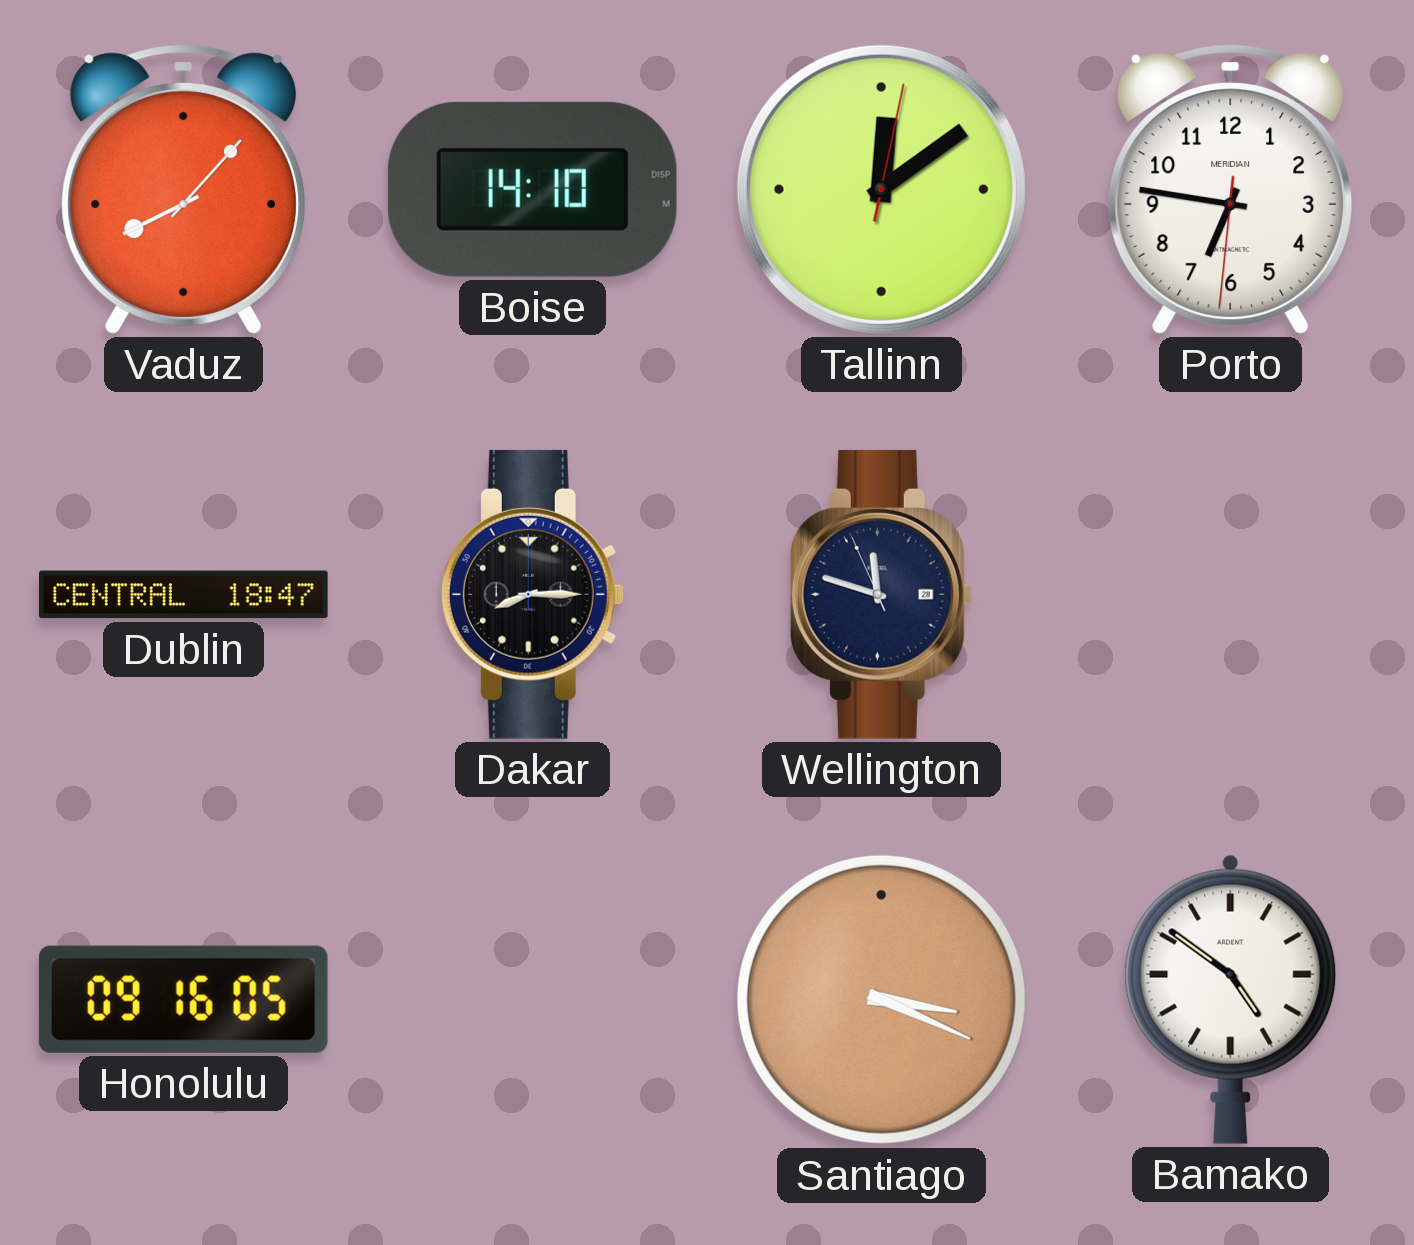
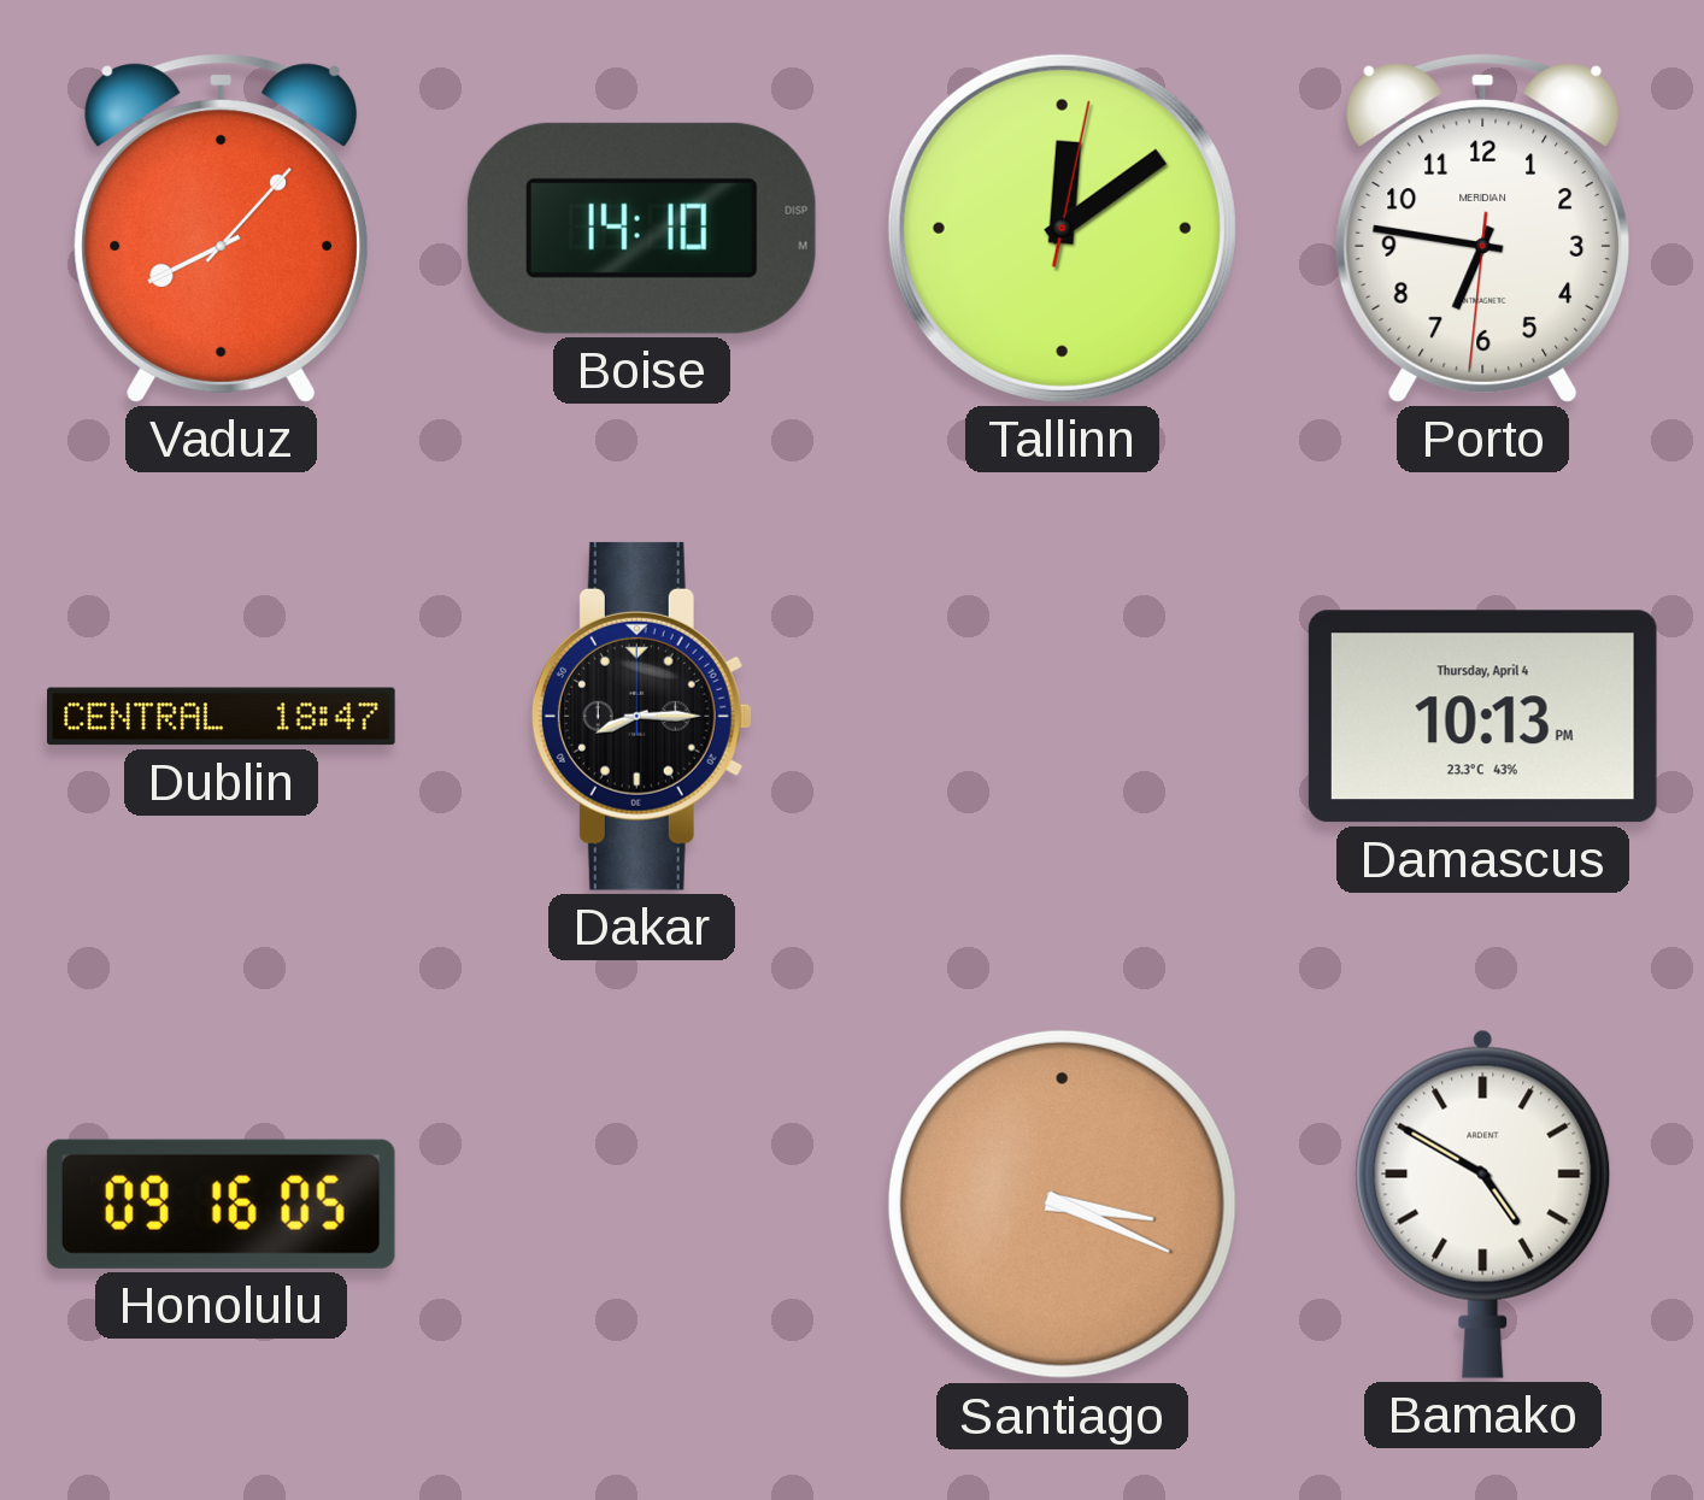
Wellington: 11:47 -> none (881, 594)
Damascus: none -> 10:13 (1482, 717)
Bamako: 4:51 -> 4:50 (1483, 1204)
